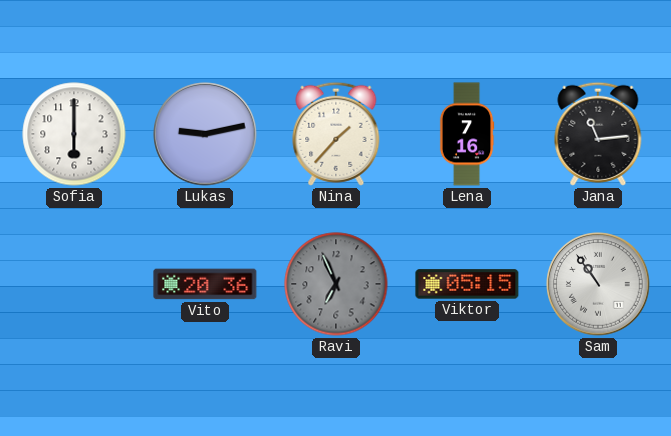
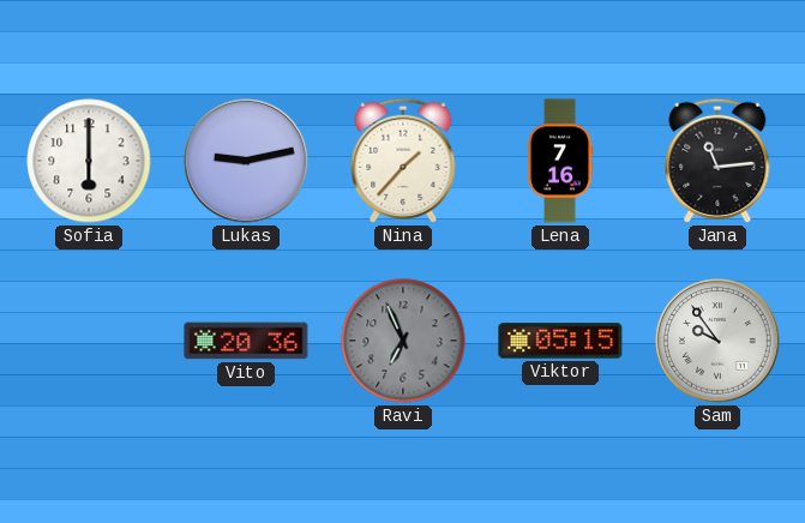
Sam: 10:54 -> 9:54 (717, 341)
